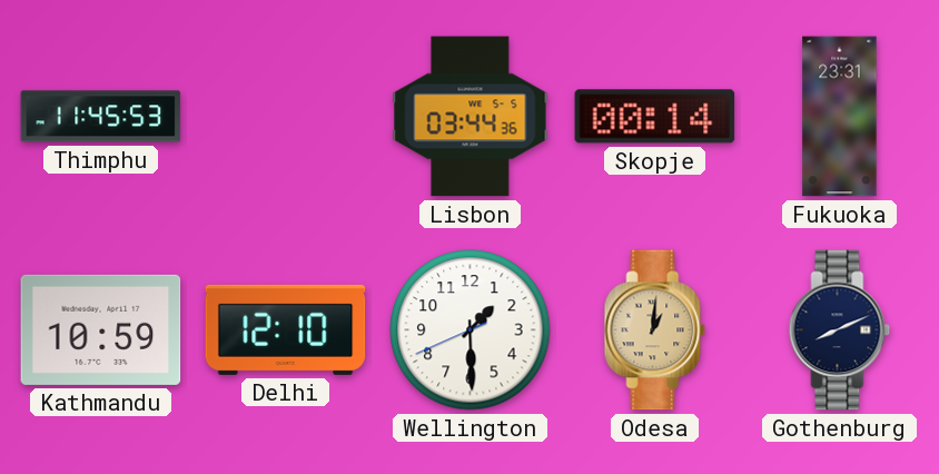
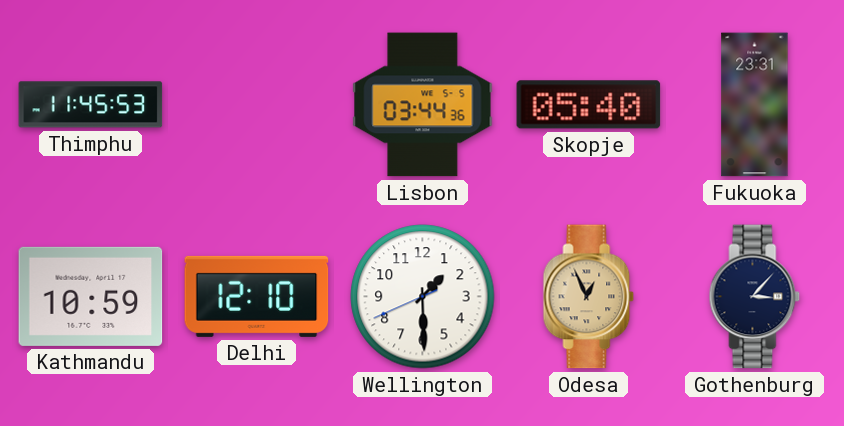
Skopje: 00:14 -> 05:40 (589, 105)
Odesa: 1:01 -> 12:56 (589, 297)
Gothenburg: 8:11 -> 3:07 (755, 297)
